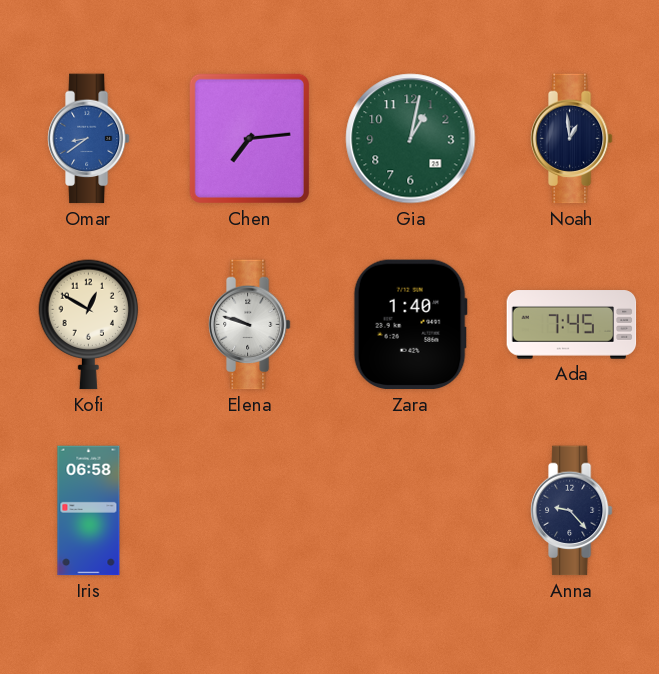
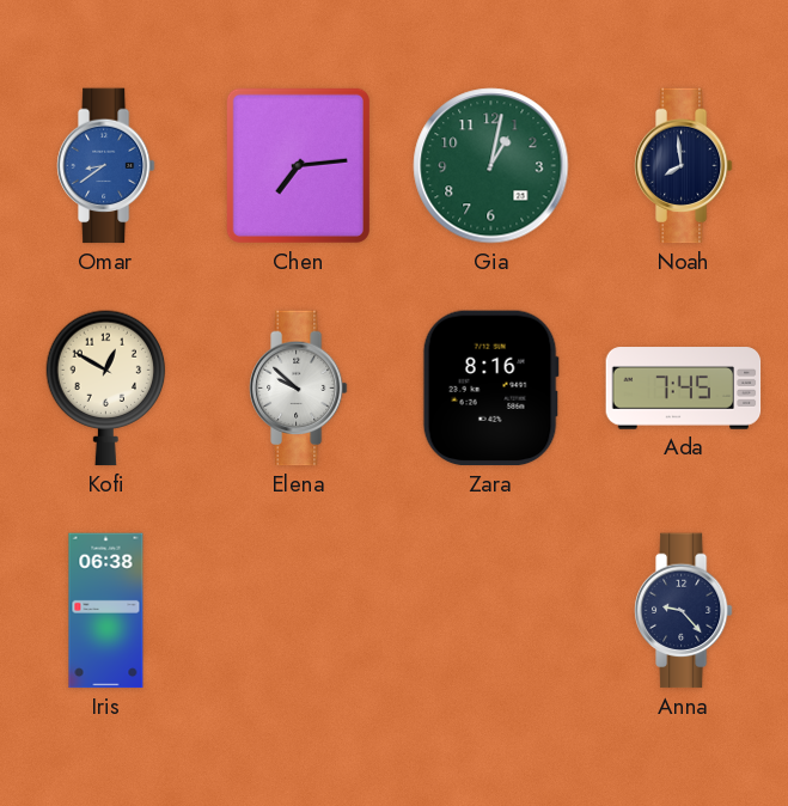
Noah: 12:59 -> 7:59 (683, 166)
Elena: 9:48 -> 9:52 (298, 389)
Zara: 1:40 -> 8:16 (490, 389)
Iris: 06:58 -> 06:38 (106, 611)
